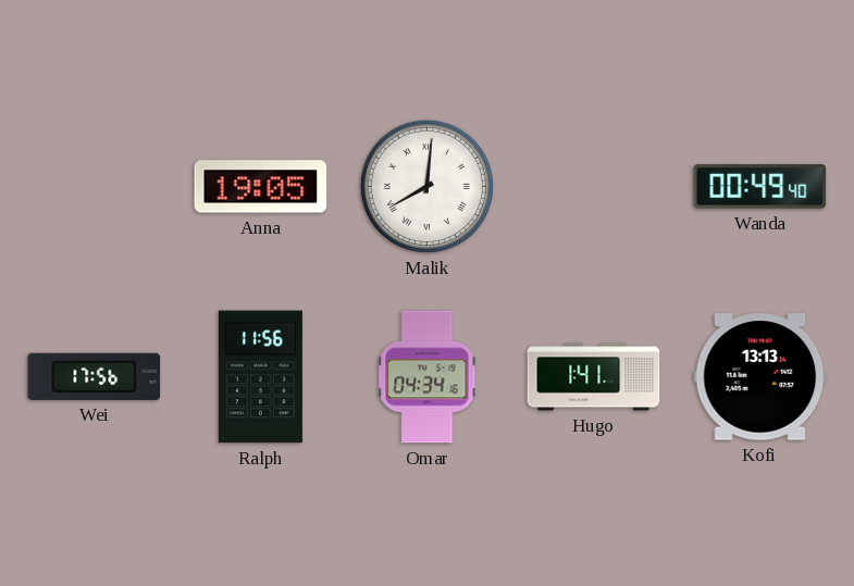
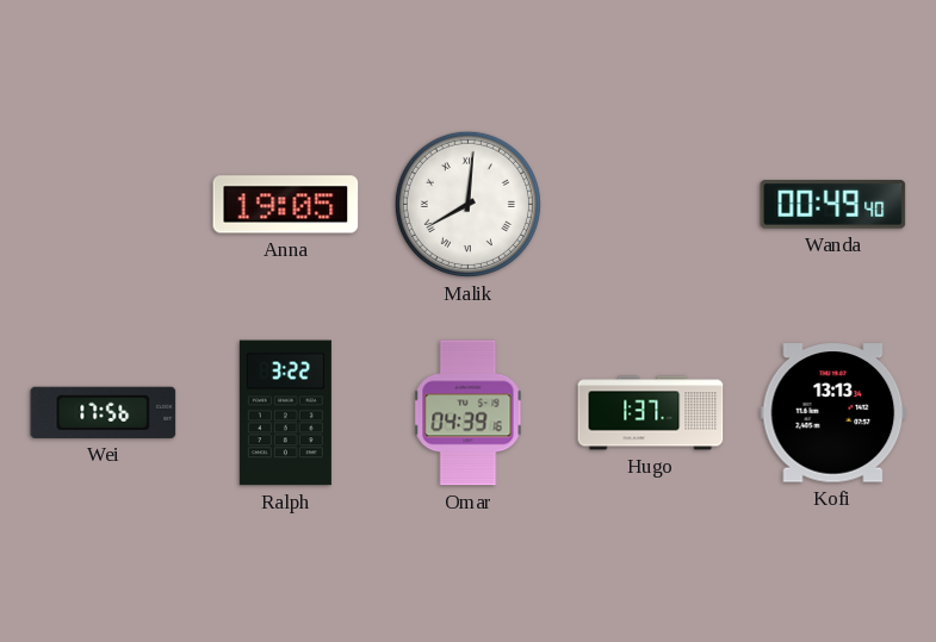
Ralph: 11:56 -> 3:22 (285, 413)
Omar: 04:34 -> 04:39 (469, 413)
Hugo: 1:41 -> 1:37 (651, 413)
